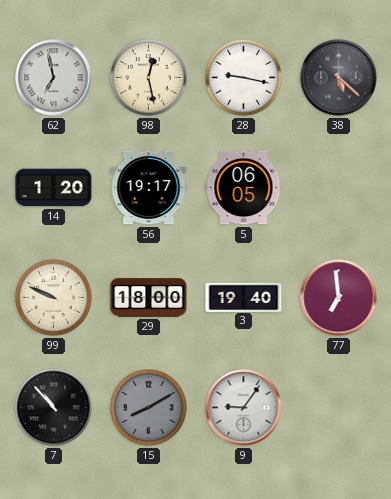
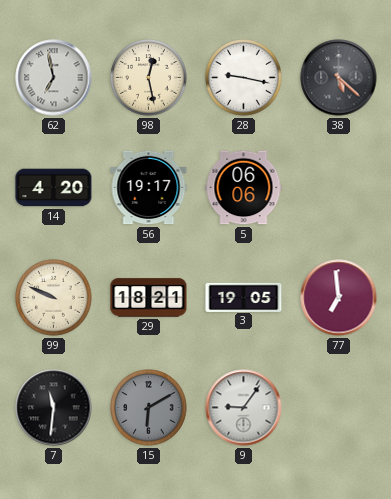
14: 1:20 -> 4:20 (54, 188)
5: 06:05 -> 06:06 (244, 188)
29: 18:00 -> 18:21 (149, 298)
3: 19:40 -> 19:05 (244, 297)
7: 10:53 -> 11:31 (54, 408)
15: 8:10 -> 6:10 (149, 408)
